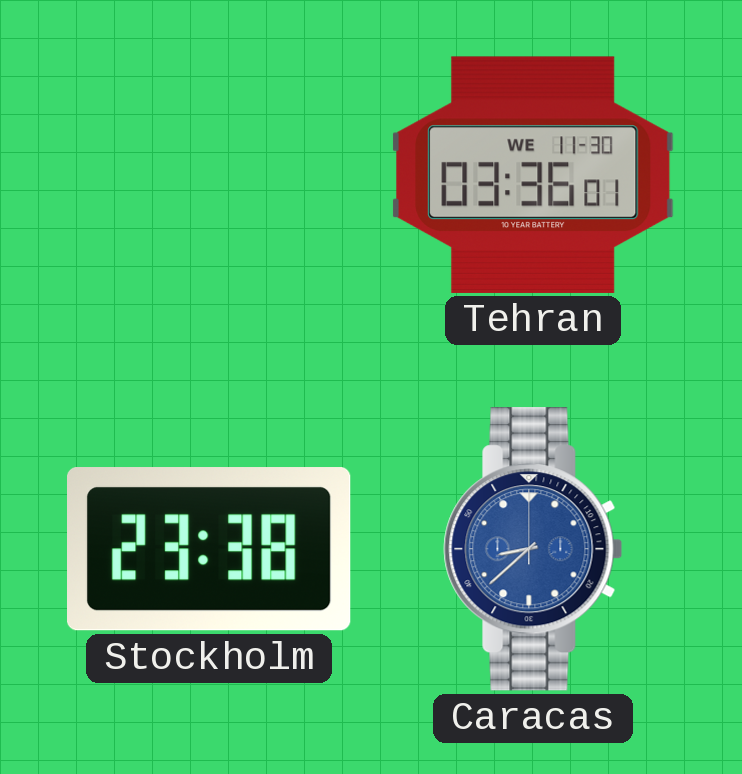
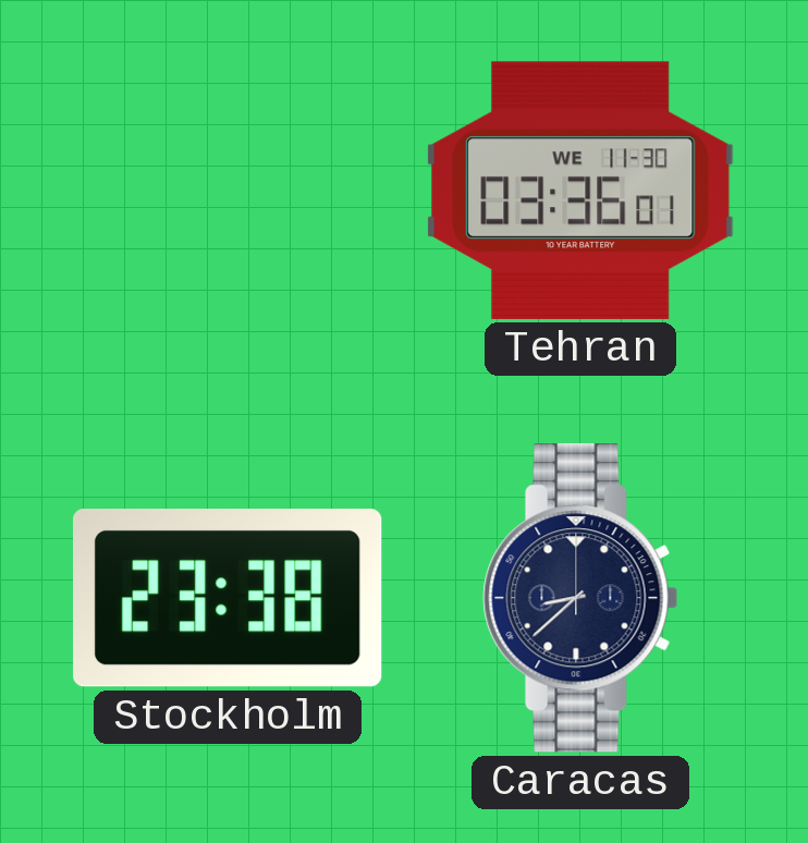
Caracas dial: blue -> navy (580, 598)
